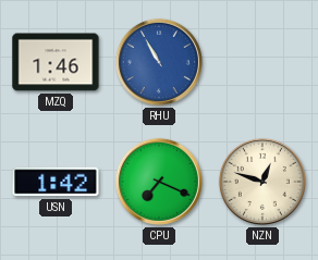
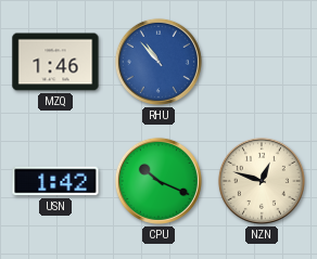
RHU: 10:55 -> 10:53 (158, 62)
CPU: 7:19 -> 10:19 (158, 181)
